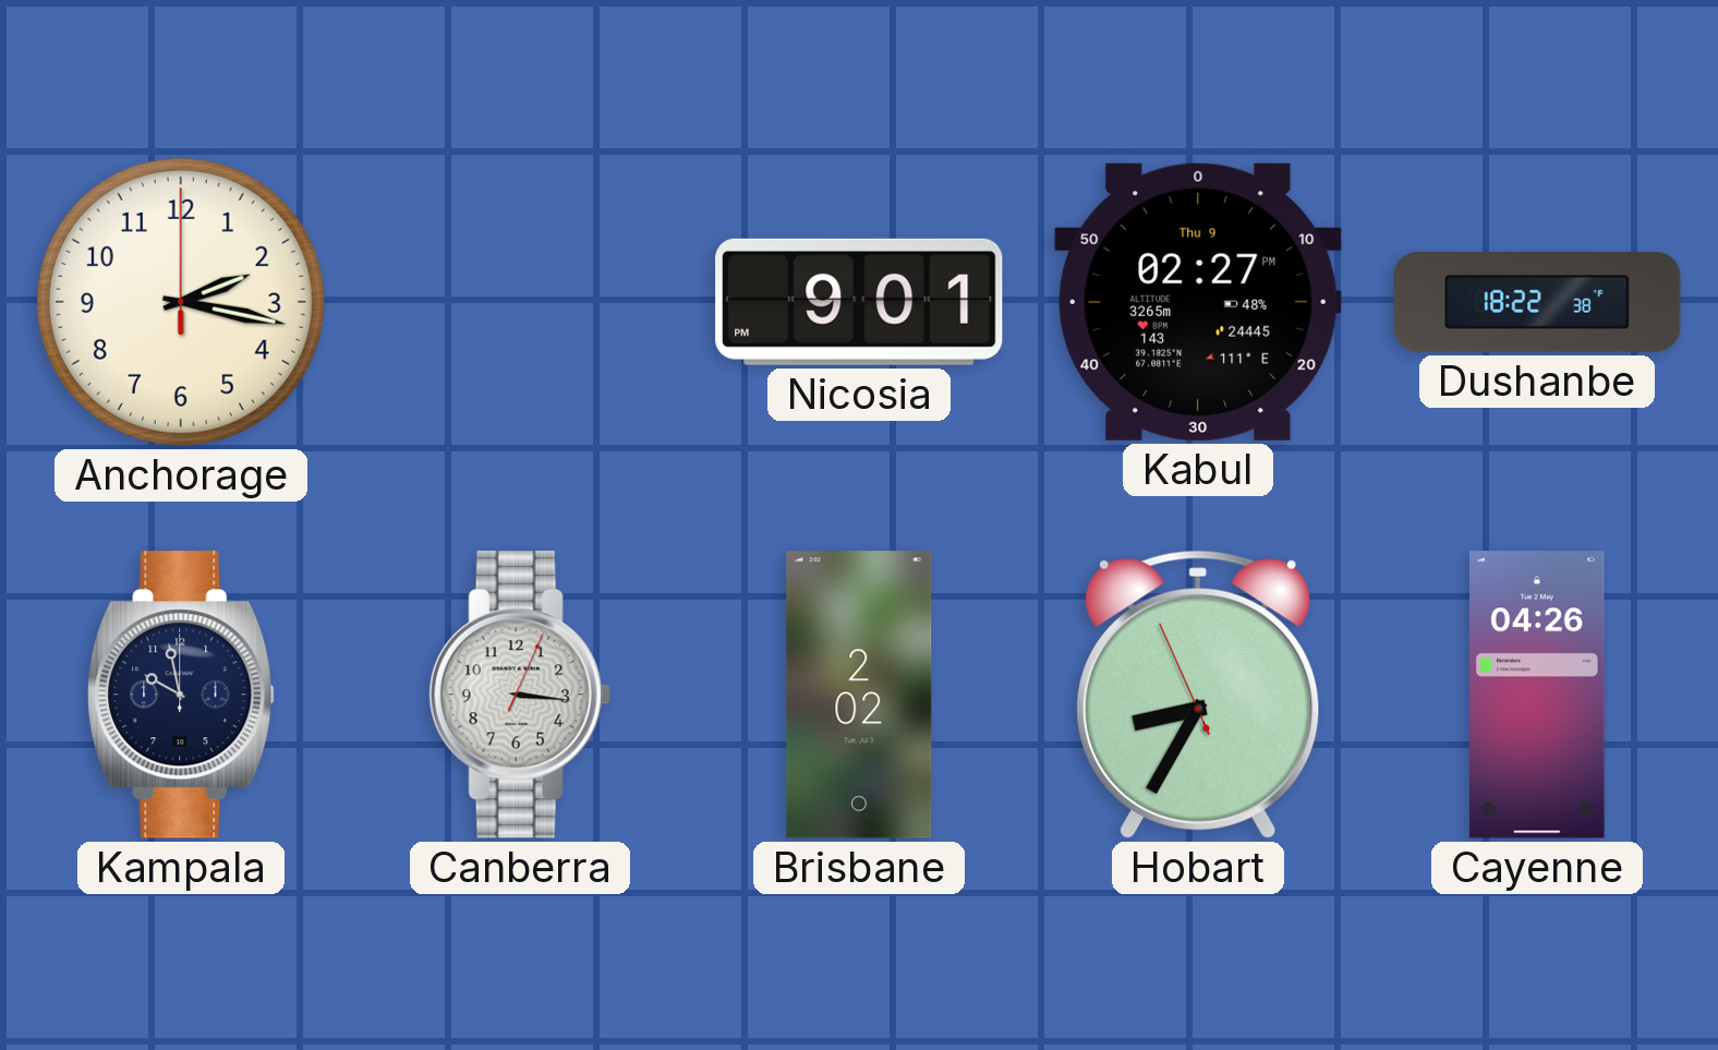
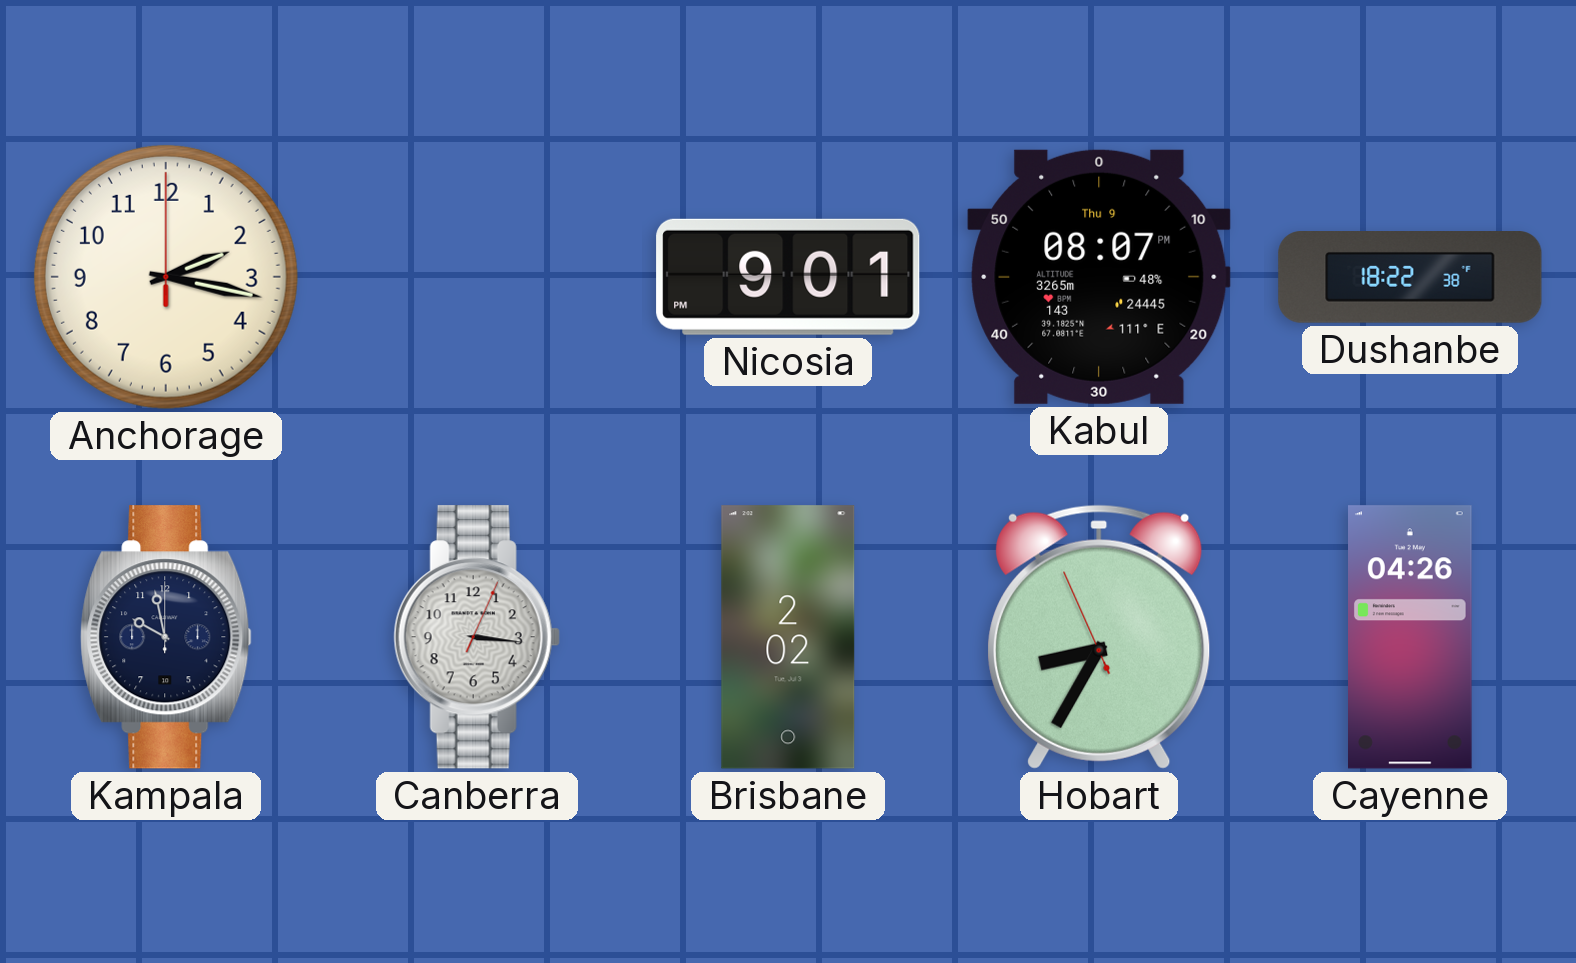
Kabul: 02:27 -> 08:07 (1099, 277)
